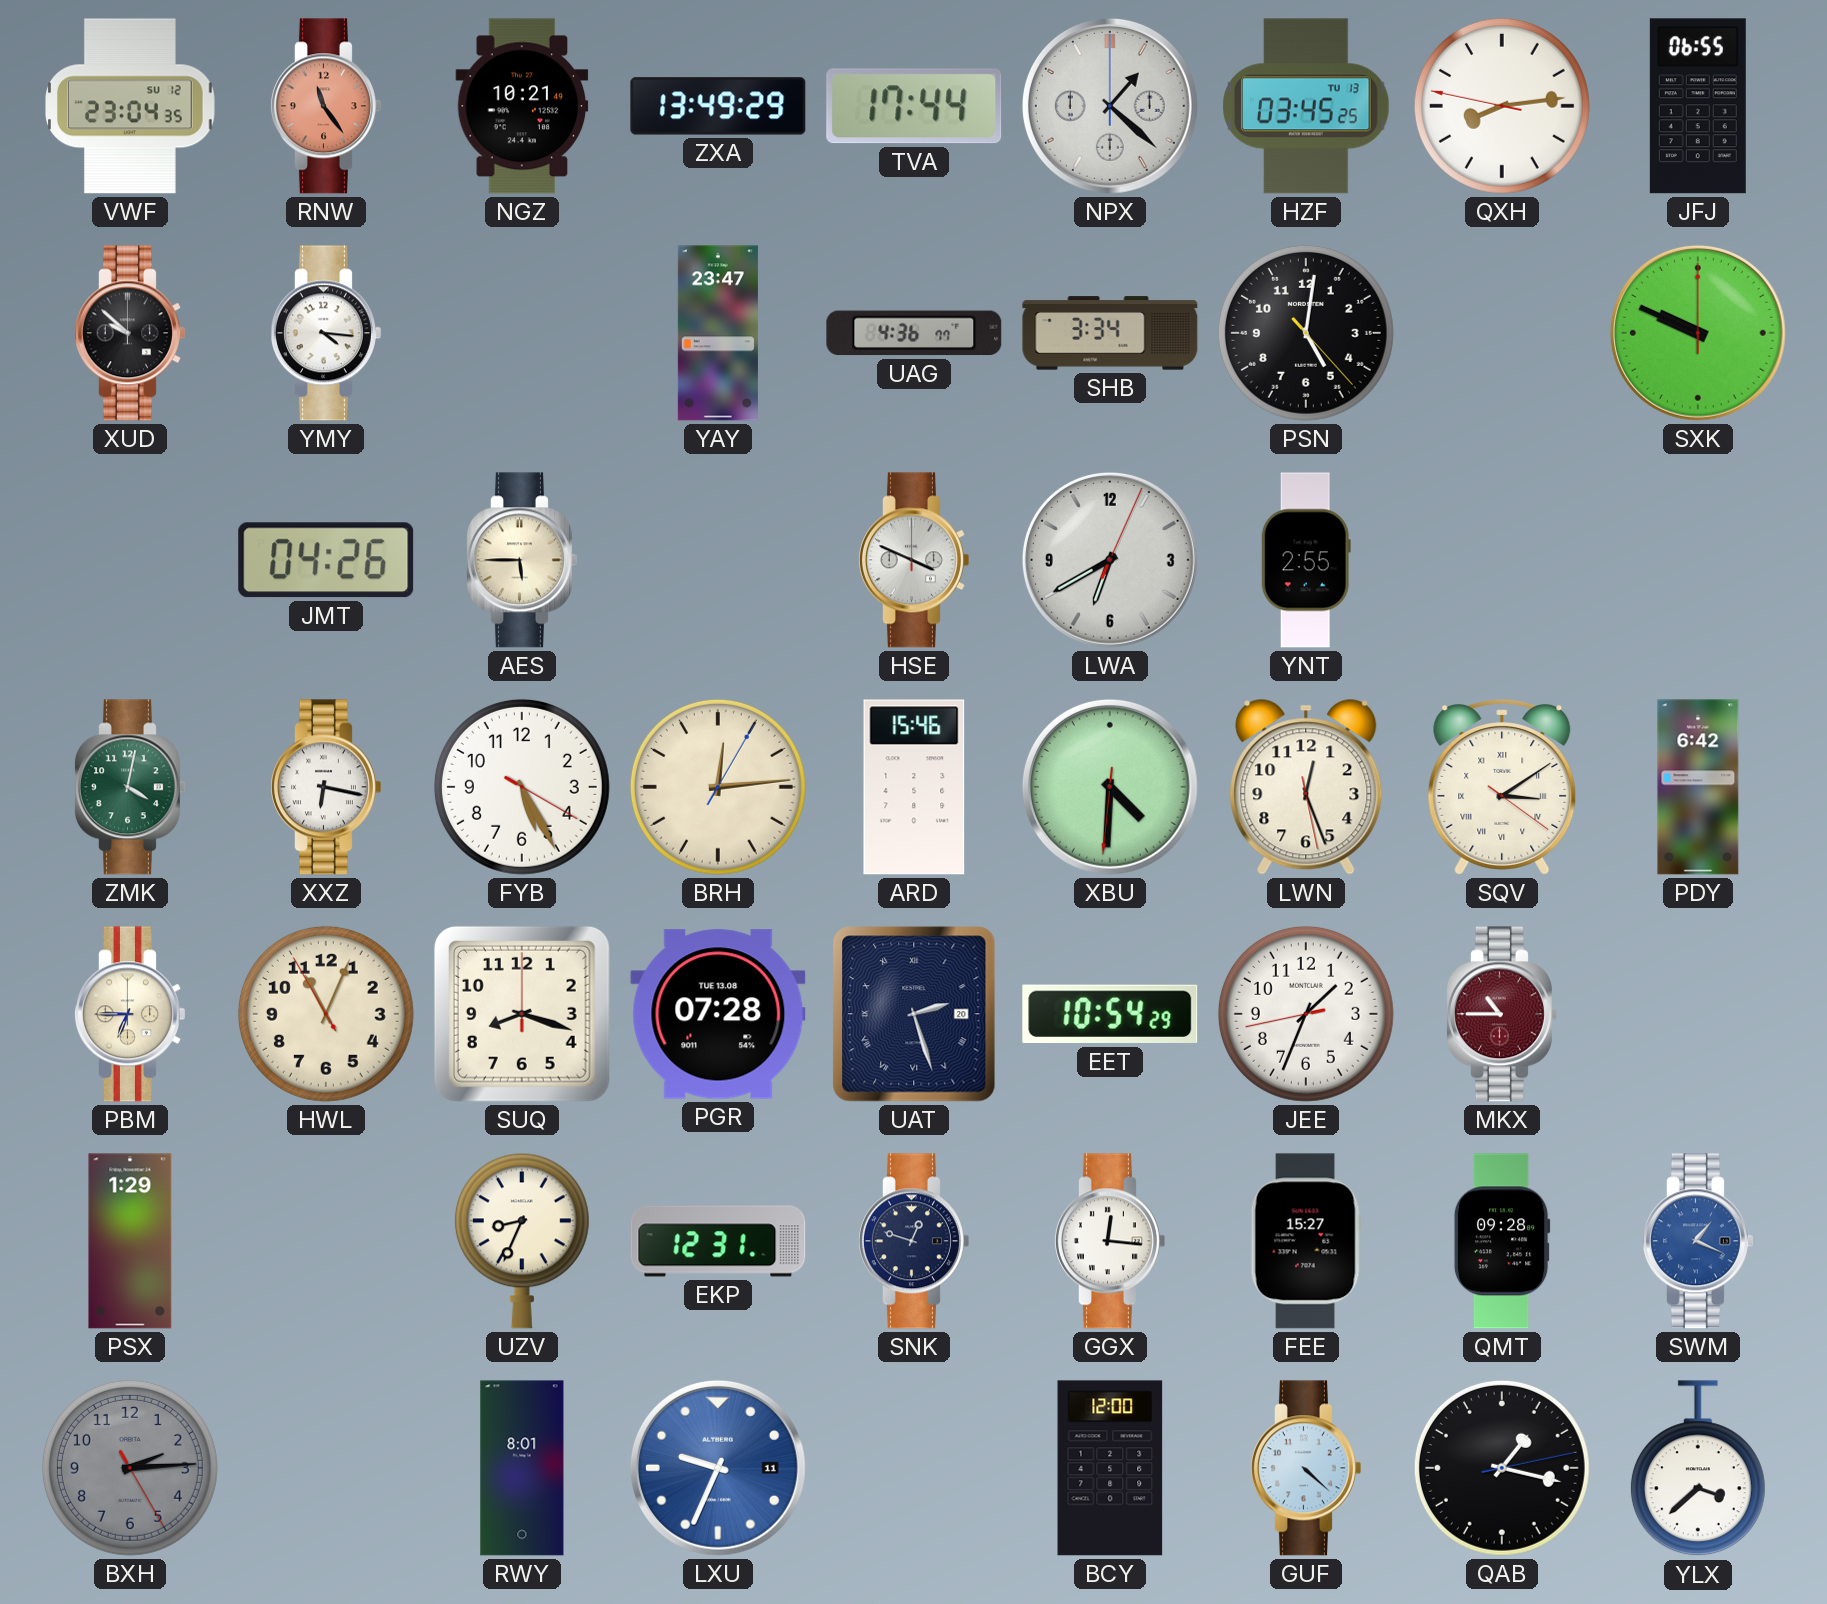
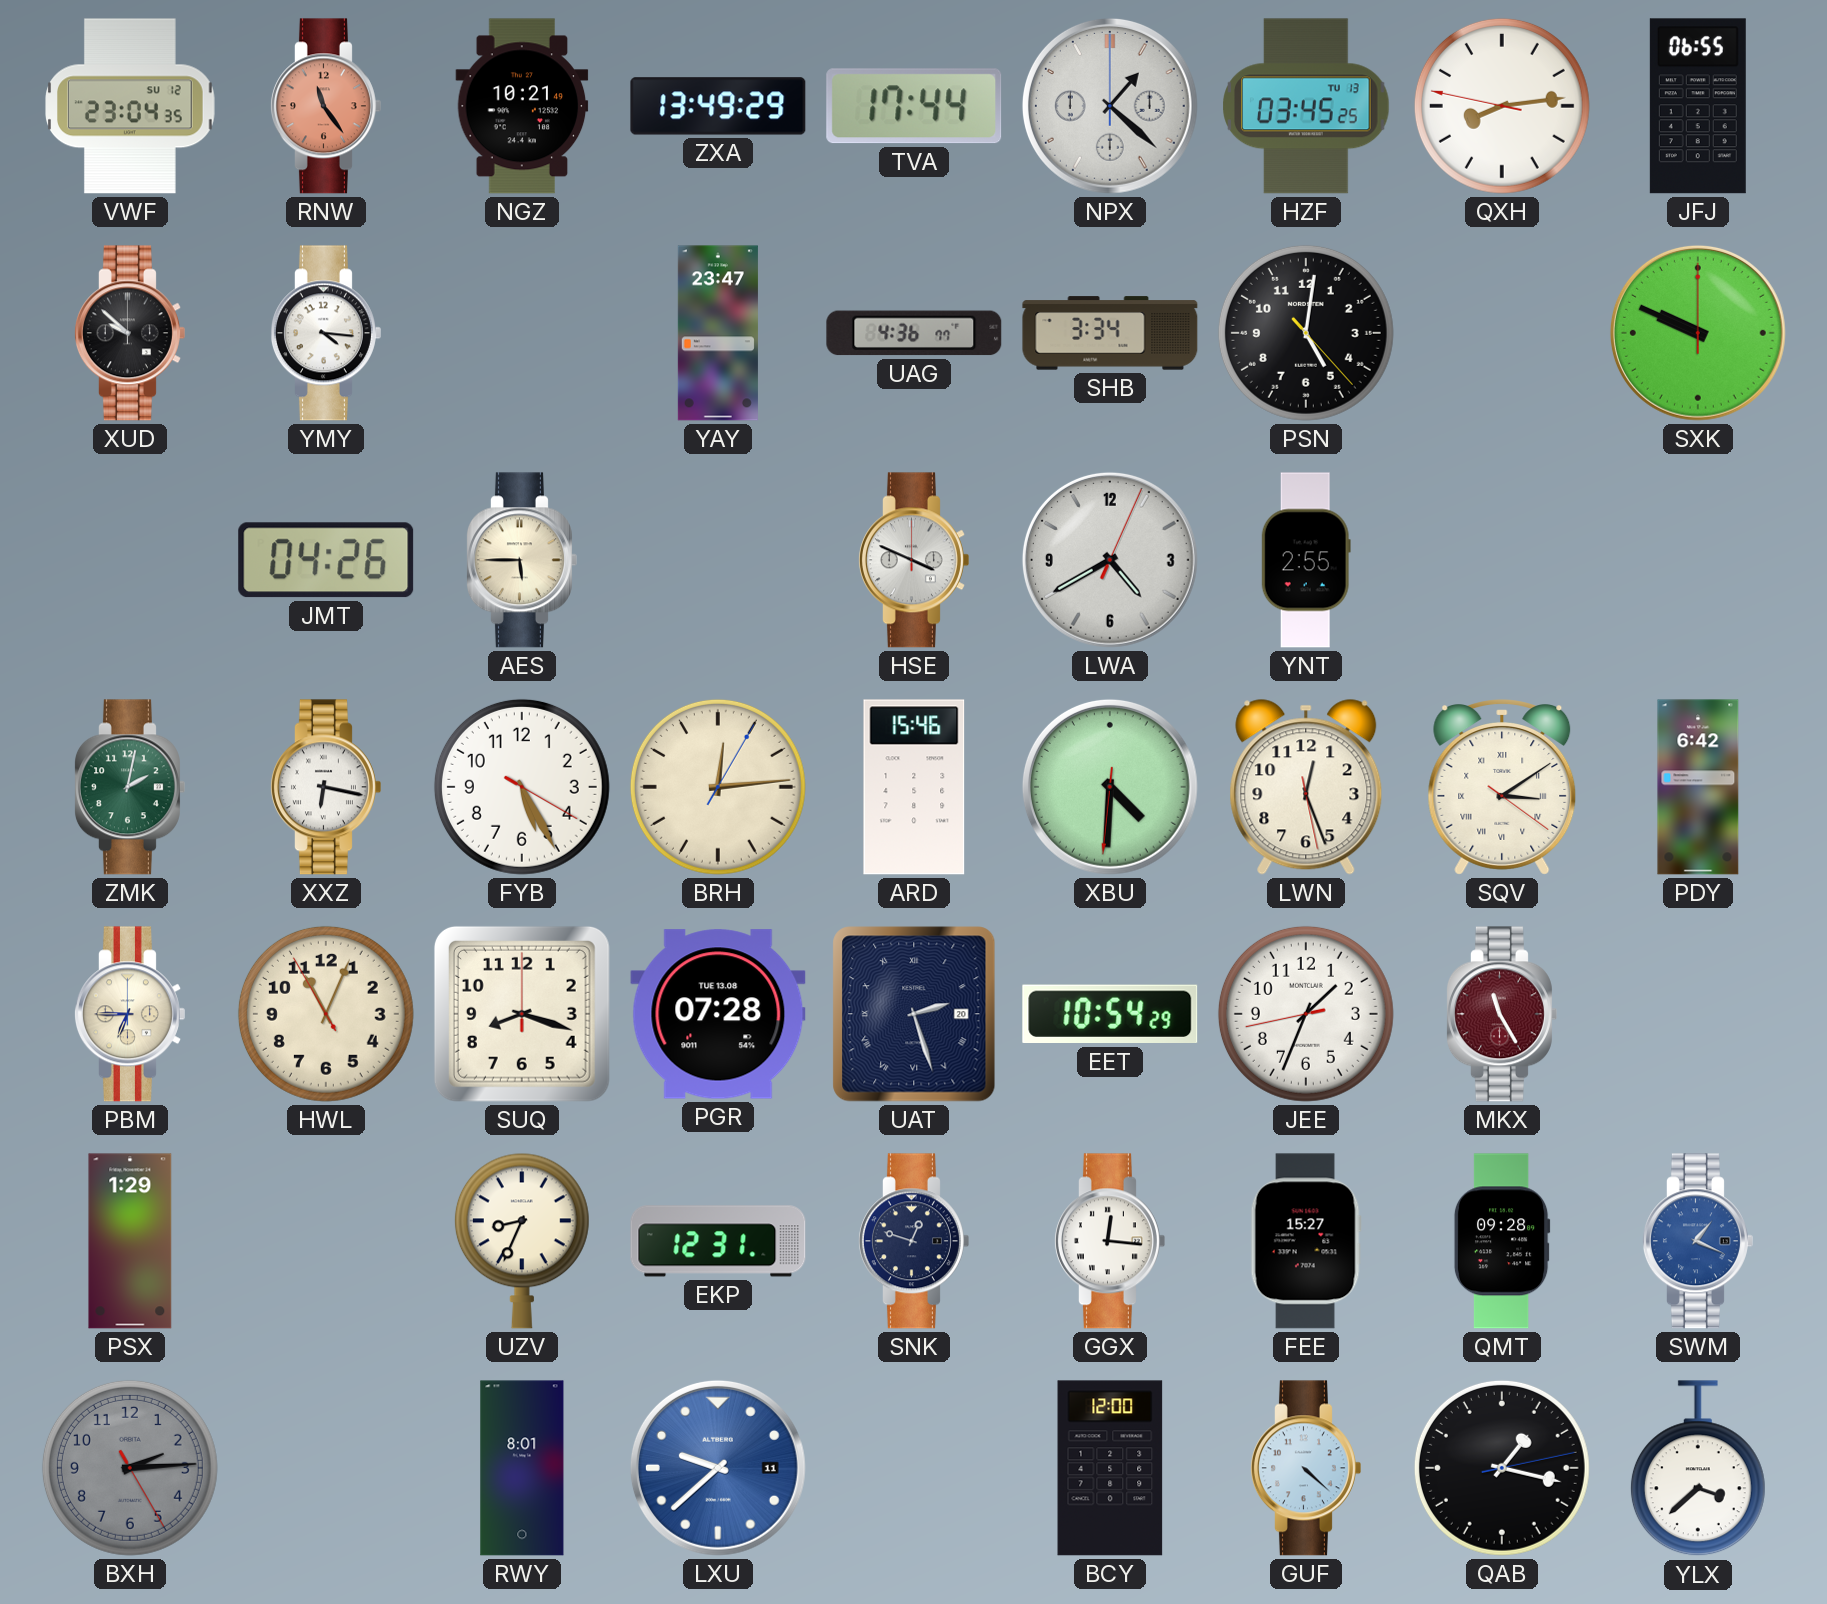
LWA: 6:40 -> 4:40 (1110, 560)
ZMK: 4:02 -> 2:02 (129, 787)
MKX: 10:45 -> 11:25 (1501, 1014)
LXU: 9:34 -> 9:38 (718, 1468)
